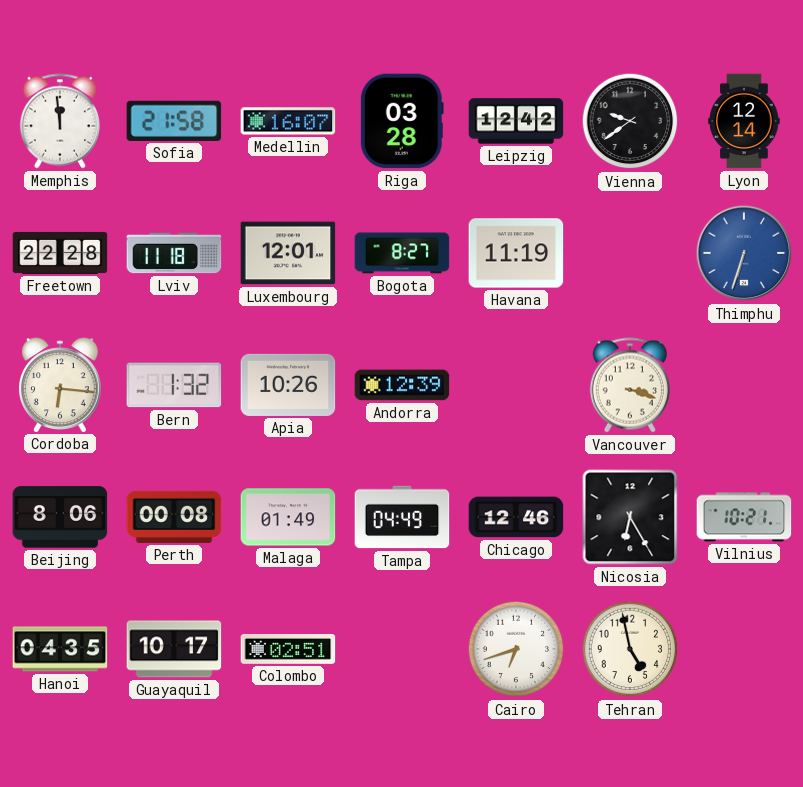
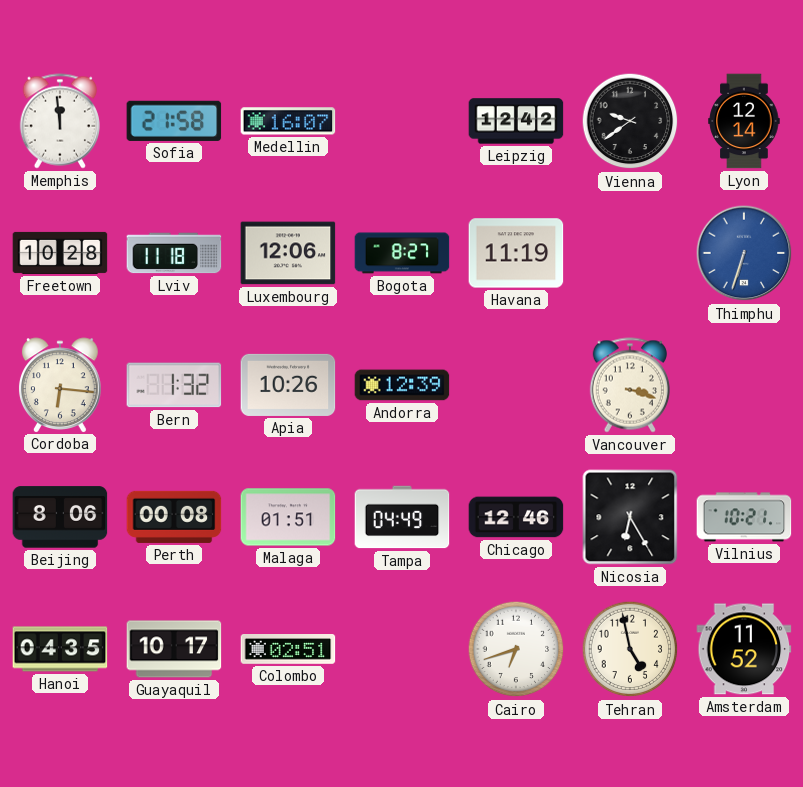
Riga: 03:28 -> none (402, 121)
Freetown: 22:28 -> 10:28 (60, 253)
Luxembourg: 12:01 -> 12:06 (288, 253)
Malaga: 01:49 -> 01:51 (288, 517)
Amsterdam: none -> 11:52 (744, 649)
